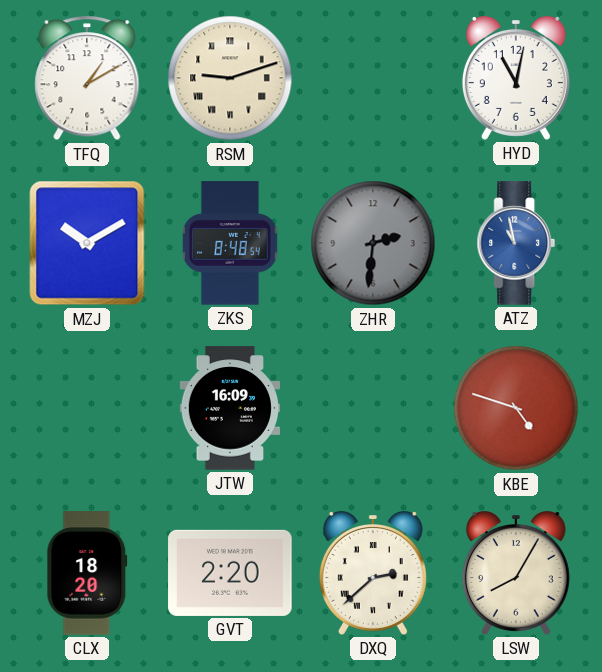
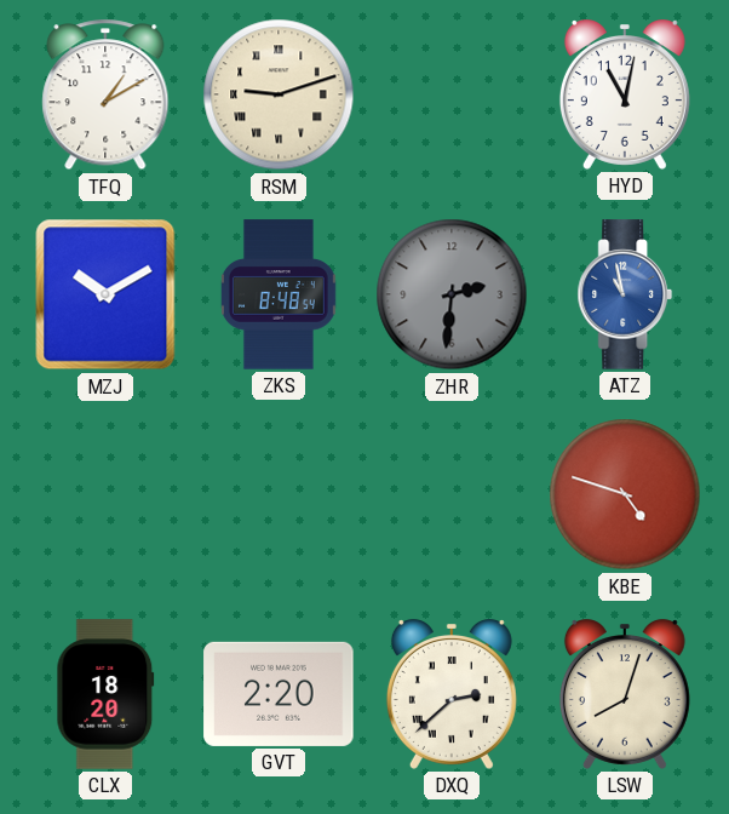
JTW: 16:09 -> none (229, 408)
LSW: 8:05 -> 8:03 (625, 695)
